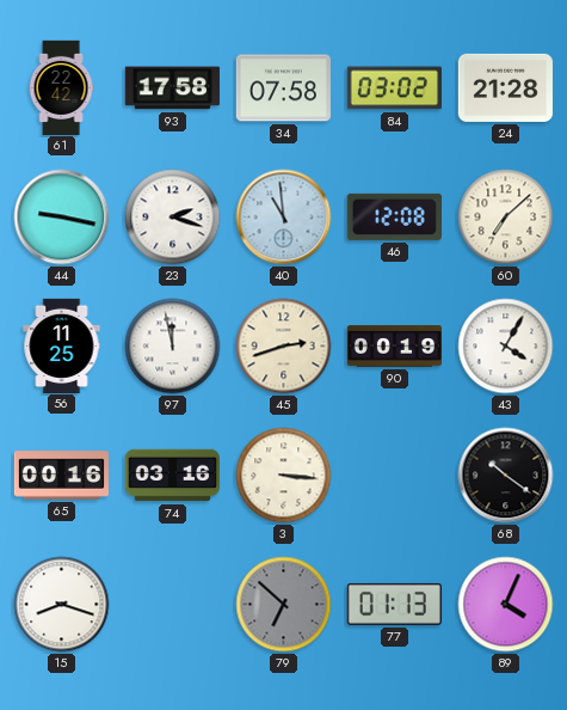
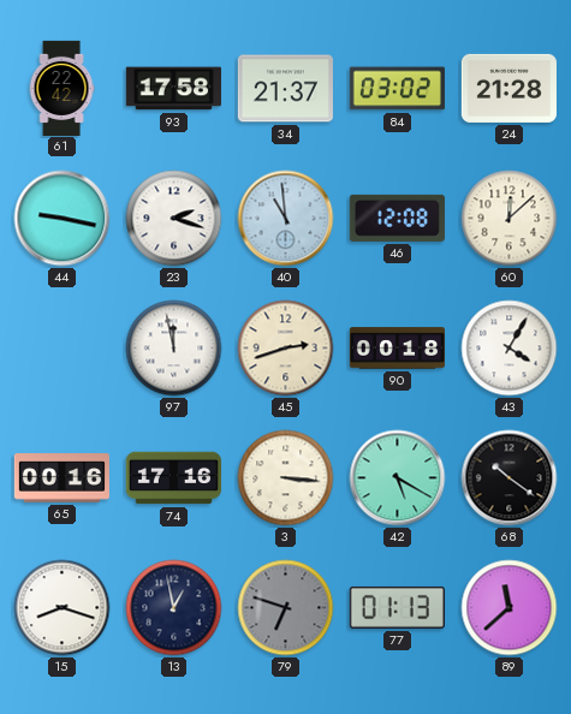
34: 07:58 -> 21:37 (285, 89)
60: 7:08 -> 12:08 (510, 219)
56: 11:25 -> none (62, 345)
90: 00:19 -> 00:18 (397, 349)
74: 03:16 -> 17:16 (173, 478)
42: none -> 5:20 (398, 478)
13: none -> 12:58 (174, 608)
79: 6:52 -> 6:48 (286, 608)
89: 4:04 -> 11:38 (510, 608)
